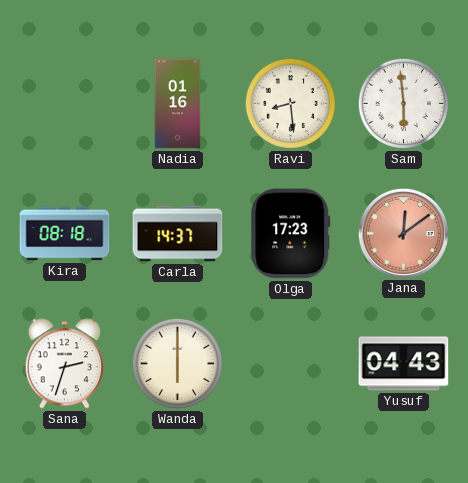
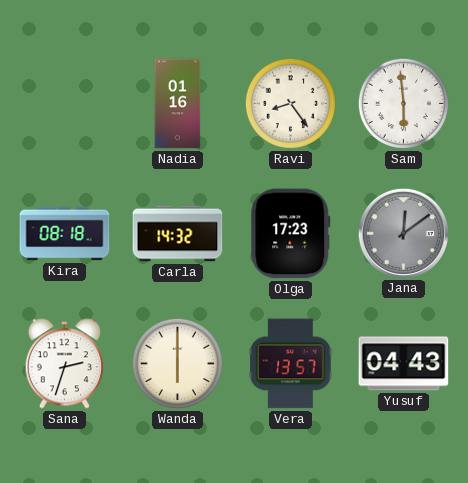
Ravi: 8:29 -> 8:24 (290, 103)
Carla: 14:37 -> 14:32 (178, 234)
Jana dial: salmon -> grey (403, 233)
Vera: none -> 13:57 (291, 364)
